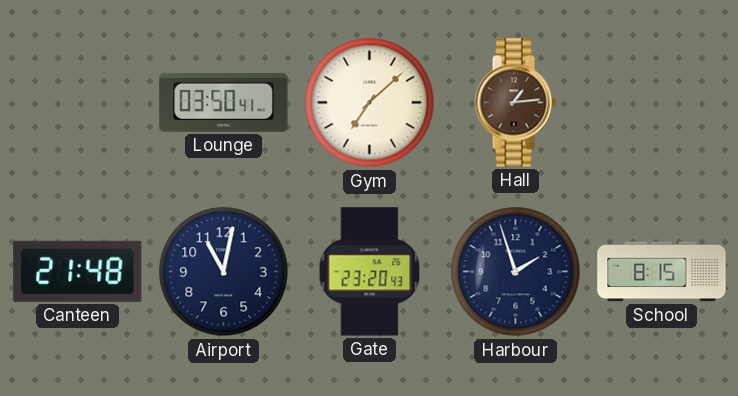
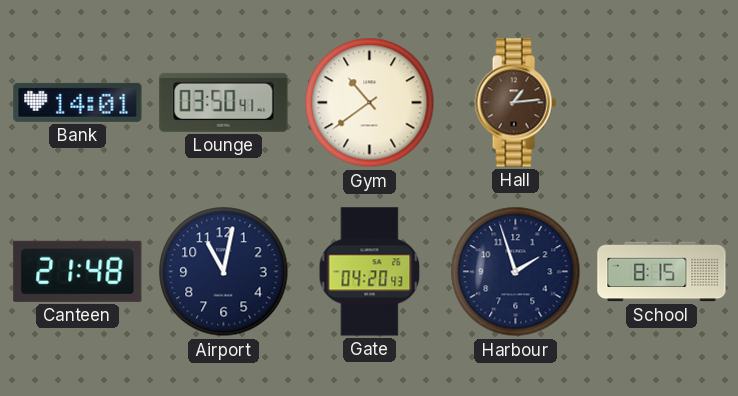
Bank: none -> 14:01 (78, 102)
Gym: 7:08 -> 10:39 (370, 103)
Gate: 23:20 -> 04:20 (370, 272)
